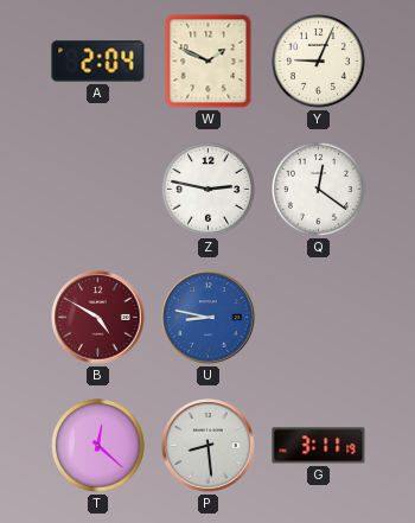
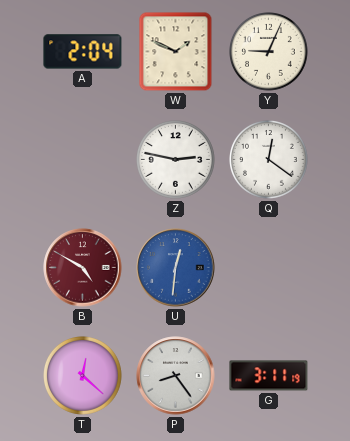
U: 8:47 -> 12:31 (176, 268)
P: 8:29 -> 8:24 (176, 376)
